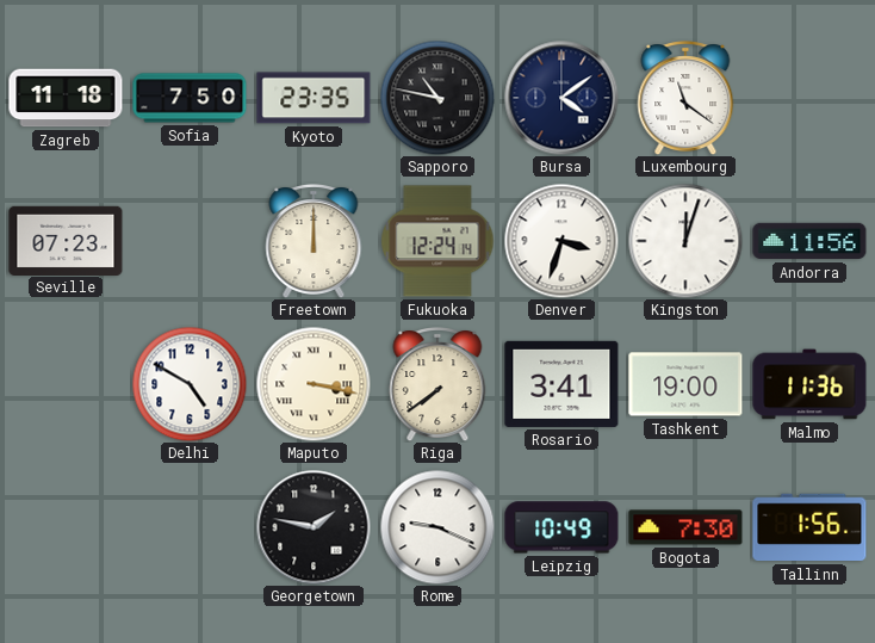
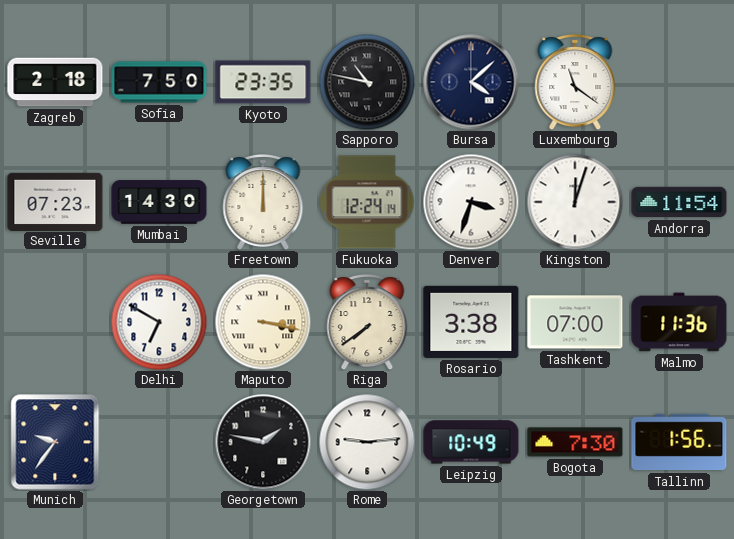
Zagreb: 11:18 -> 2:18 (55, 82)
Bursa: 4:09 -> 4:08 (471, 82)
Mumbai: none -> 14:30 (159, 202)
Andorra: 11:56 -> 11:54 (679, 202)
Delhi: 4:50 -> 6:50 (159, 322)
Rosario: 3:41 -> 3:38 (471, 322)
Tashkent: 19:00 -> 07:00 (575, 322)
Munich: none -> 9:36 (55, 442)
Rome: 9:19 -> 9:14 (367, 442)
